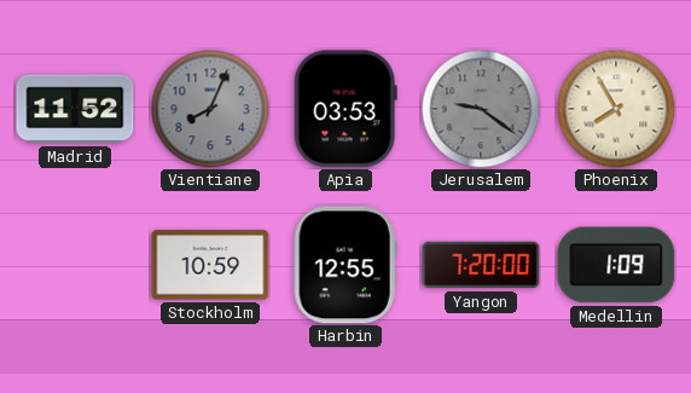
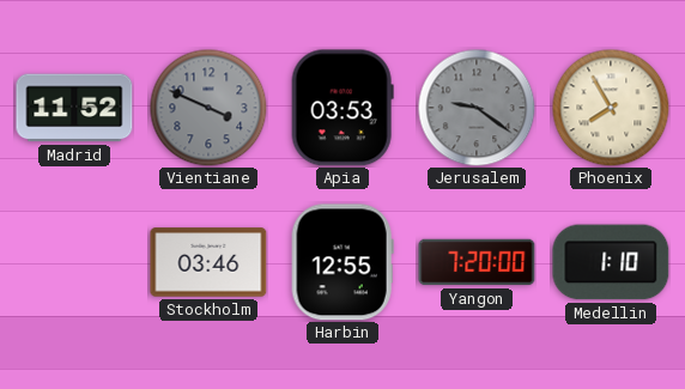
Vientiane: 8:04 -> 3:49 (208, 108)
Stockholm: 10:59 -> 03:46 (208, 262)
Medellin: 1:09 -> 1:10 (611, 262)
